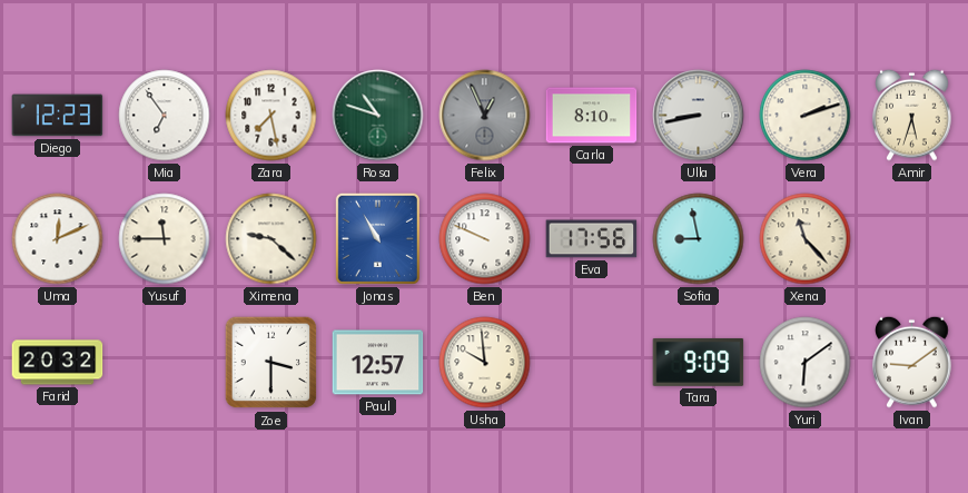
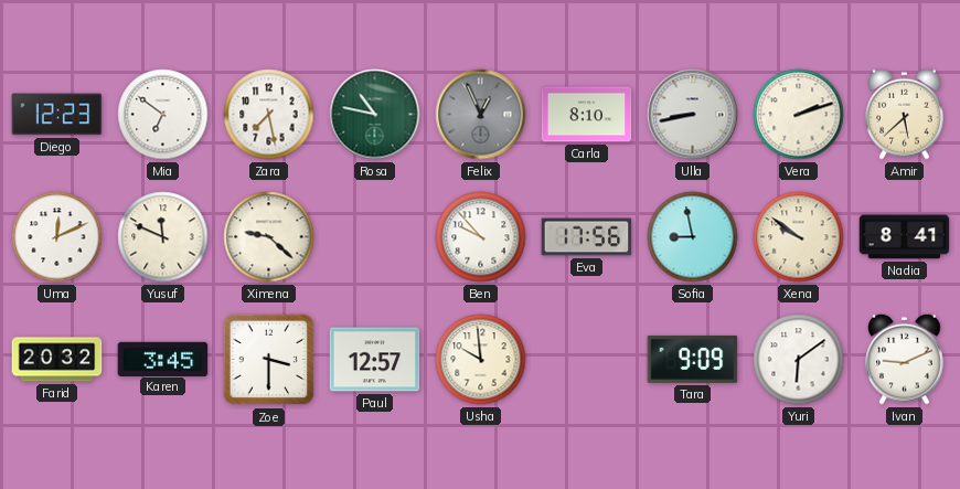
Mia: 6:54 -> 6:51 (163, 115)
Rosa: 10:48 -> 10:47 (375, 115)
Amir: 5:33 -> 5:38 (905, 114)
Yusuf: 11:45 -> 11:49 (163, 237)
Jonas: 10:55 -> none (377, 238)
Ben: 9:49 -> 9:53 (481, 237)
Xena: 11:23 -> 9:51 (799, 237)
Nadia: none -> 8:41 (905, 237)
Karen: none -> 3:45 (163, 359)
Ivan: 9:09 -> 9:11 (905, 359)
